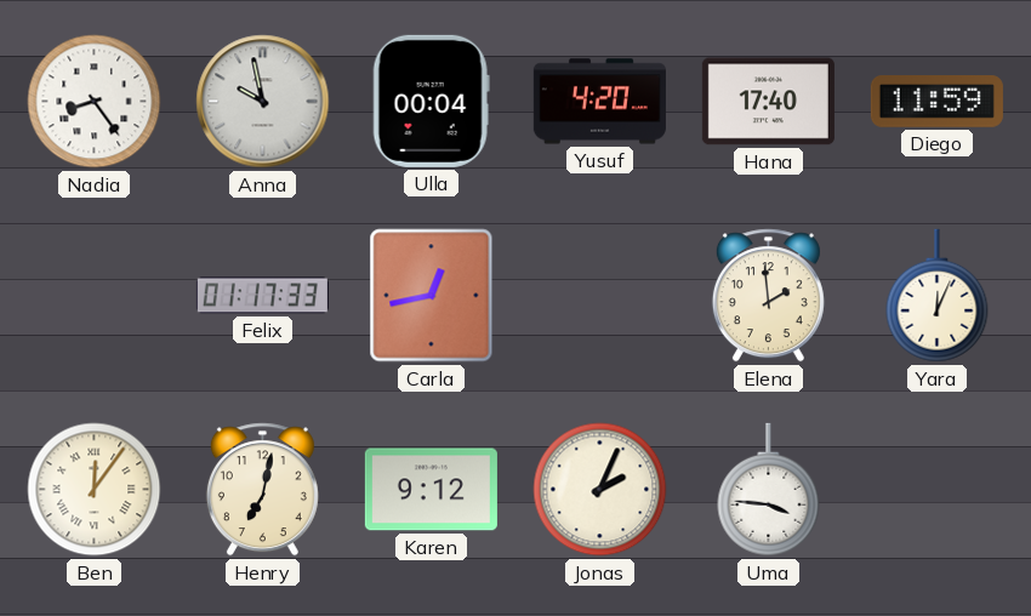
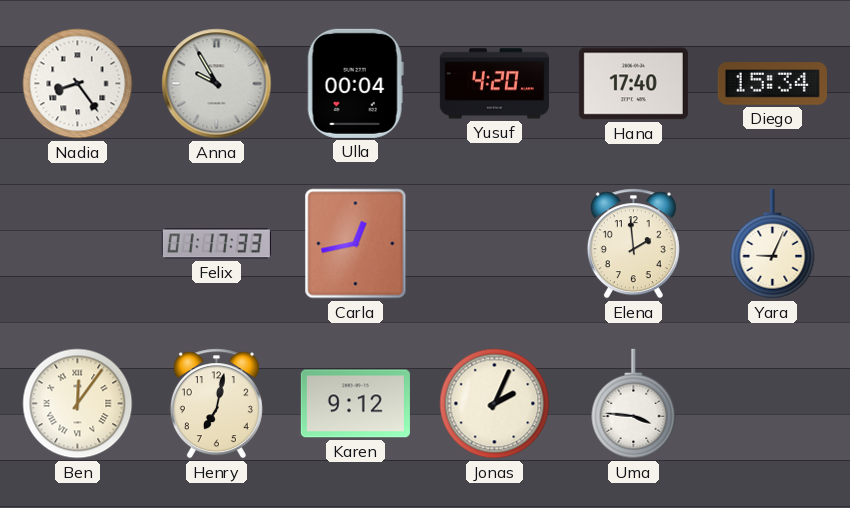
Anna: 9:58 -> 9:55 (217, 84)
Diego: 11:59 -> 15:34 (772, 84)
Yara: 12:04 -> 9:04 (773, 244)
